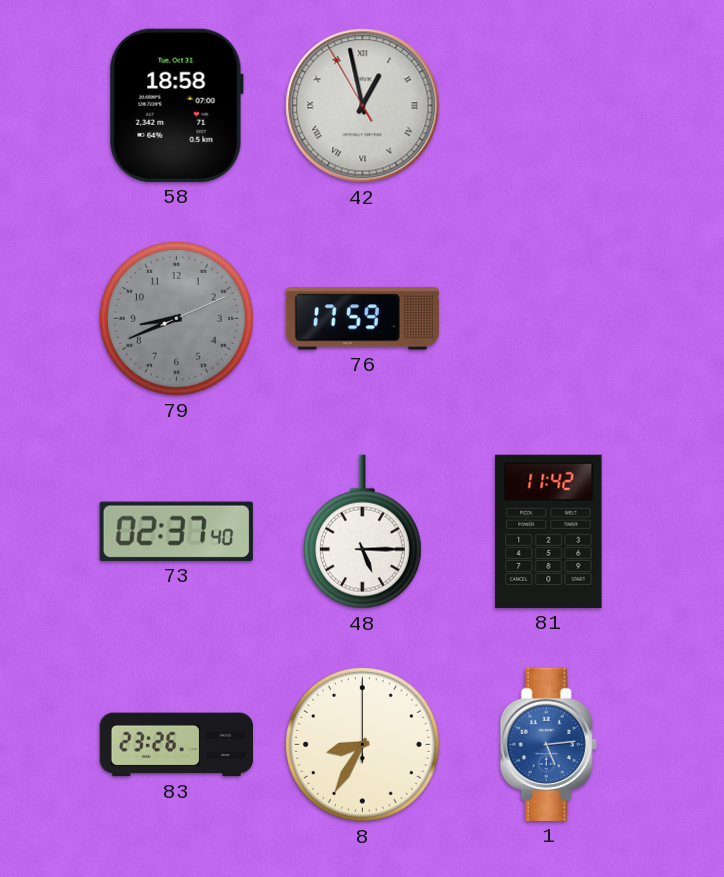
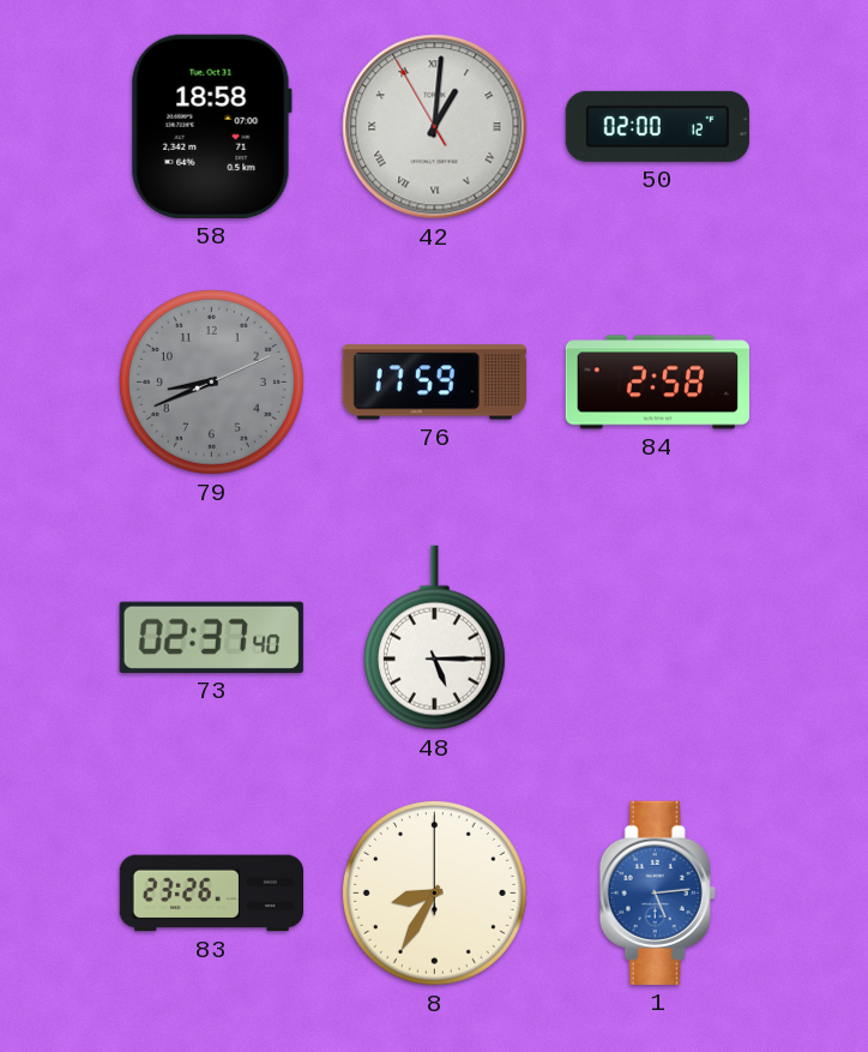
42: 12:57 -> 1:00 (435, 127)
50: none -> 02:00 (657, 126)
84: none -> 2:58 (657, 383)
81: 11:42 -> none (549, 531)
